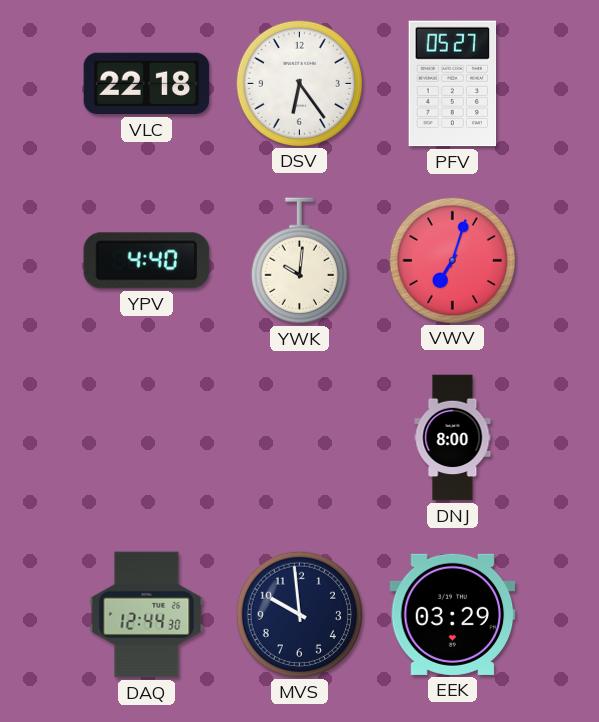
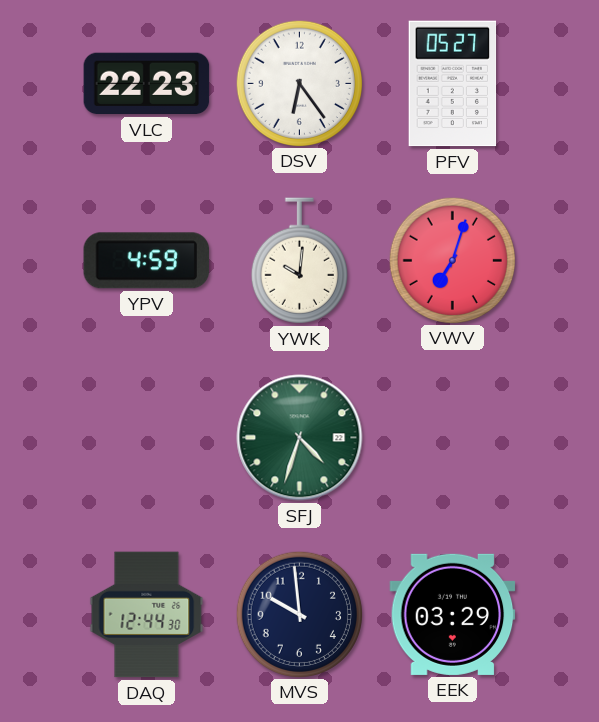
VLC: 22:18 -> 22:23 (147, 84)
YPV: 4:40 -> 4:59 (147, 261)
SFJ: none -> 4:33 (300, 438)
DNJ: 8:00 -> none (453, 438)
